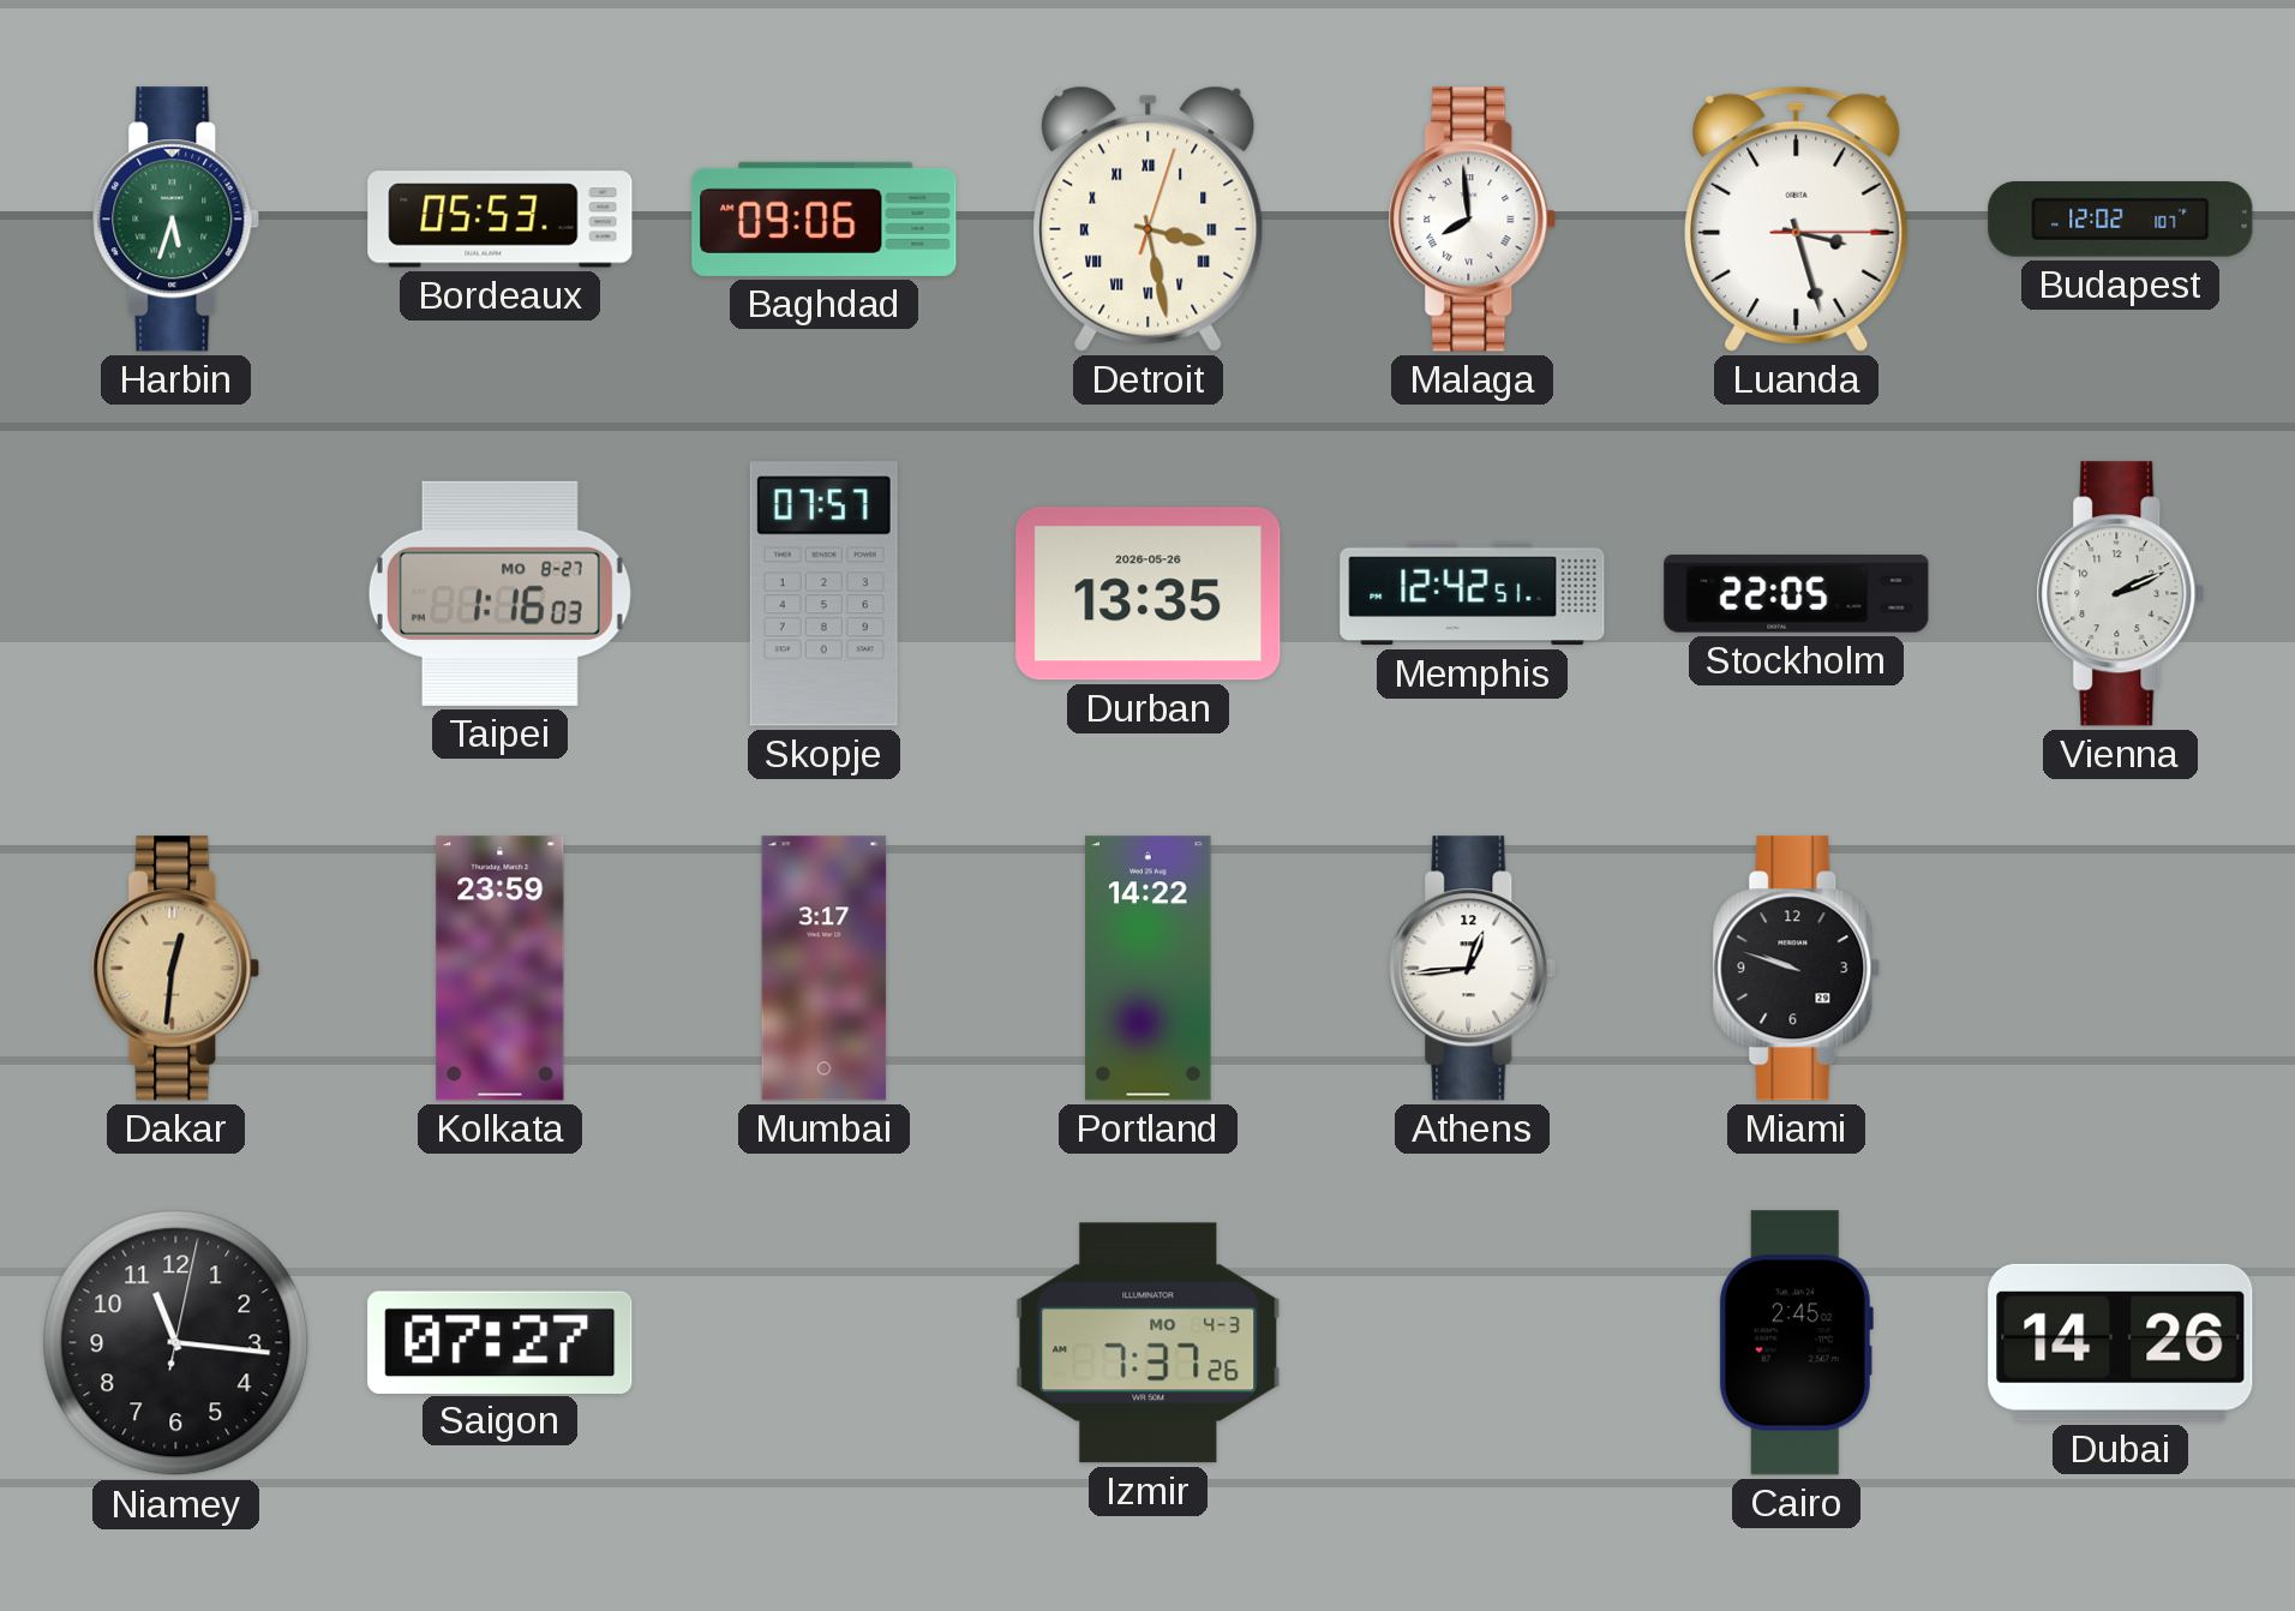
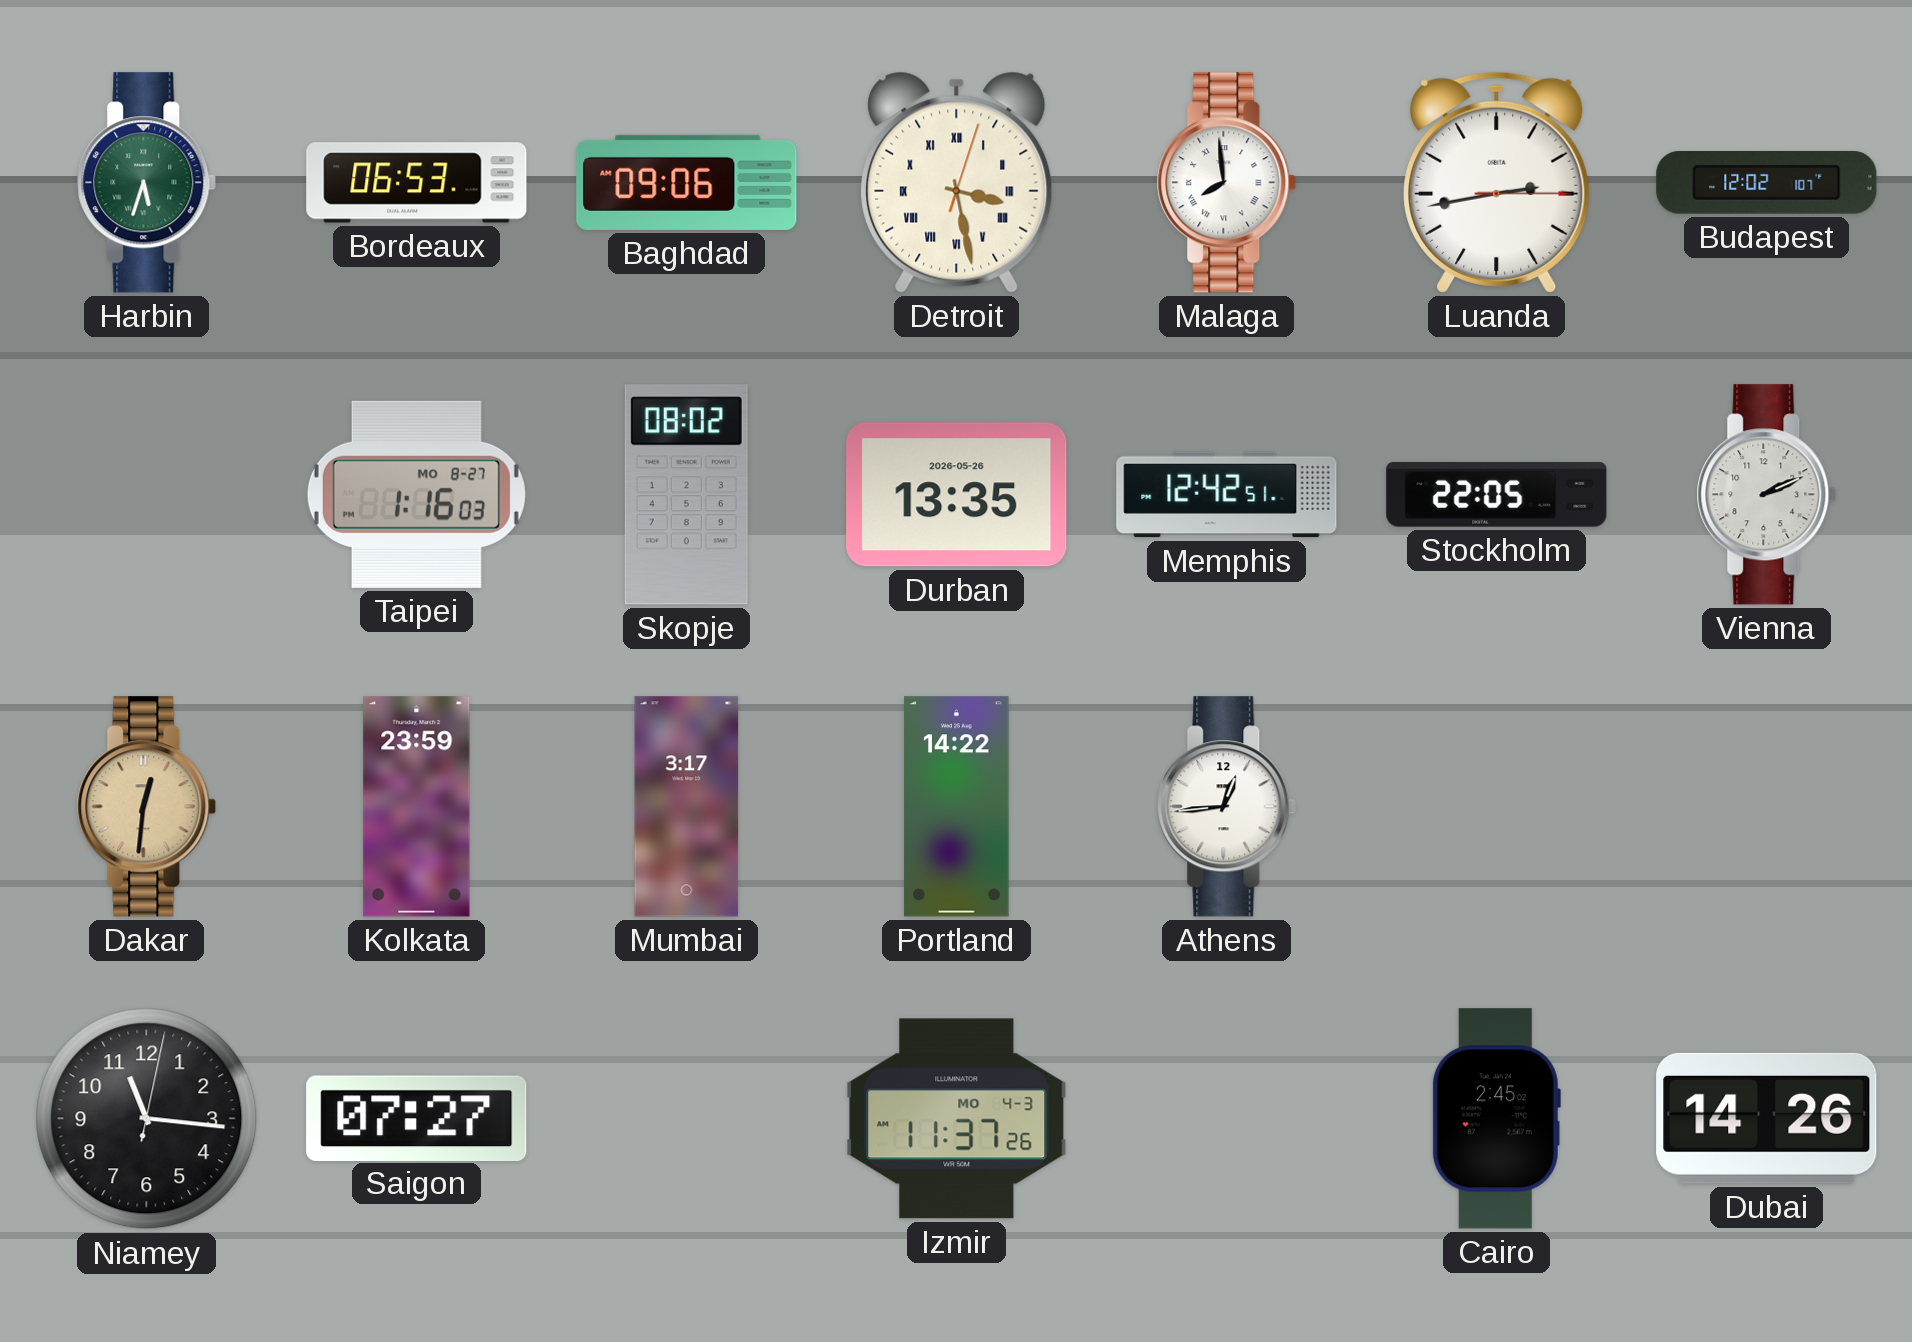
Bordeaux: 05:53 -> 06:53 (417, 183)
Luanda: 3:27 -> 2:43 (1497, 182)
Skopje: 07:57 -> 08:02 (686, 495)
Miami: 9:48 -> none (1797, 969)
Izmir: 7:37 -> 11:37 (957, 1119)
